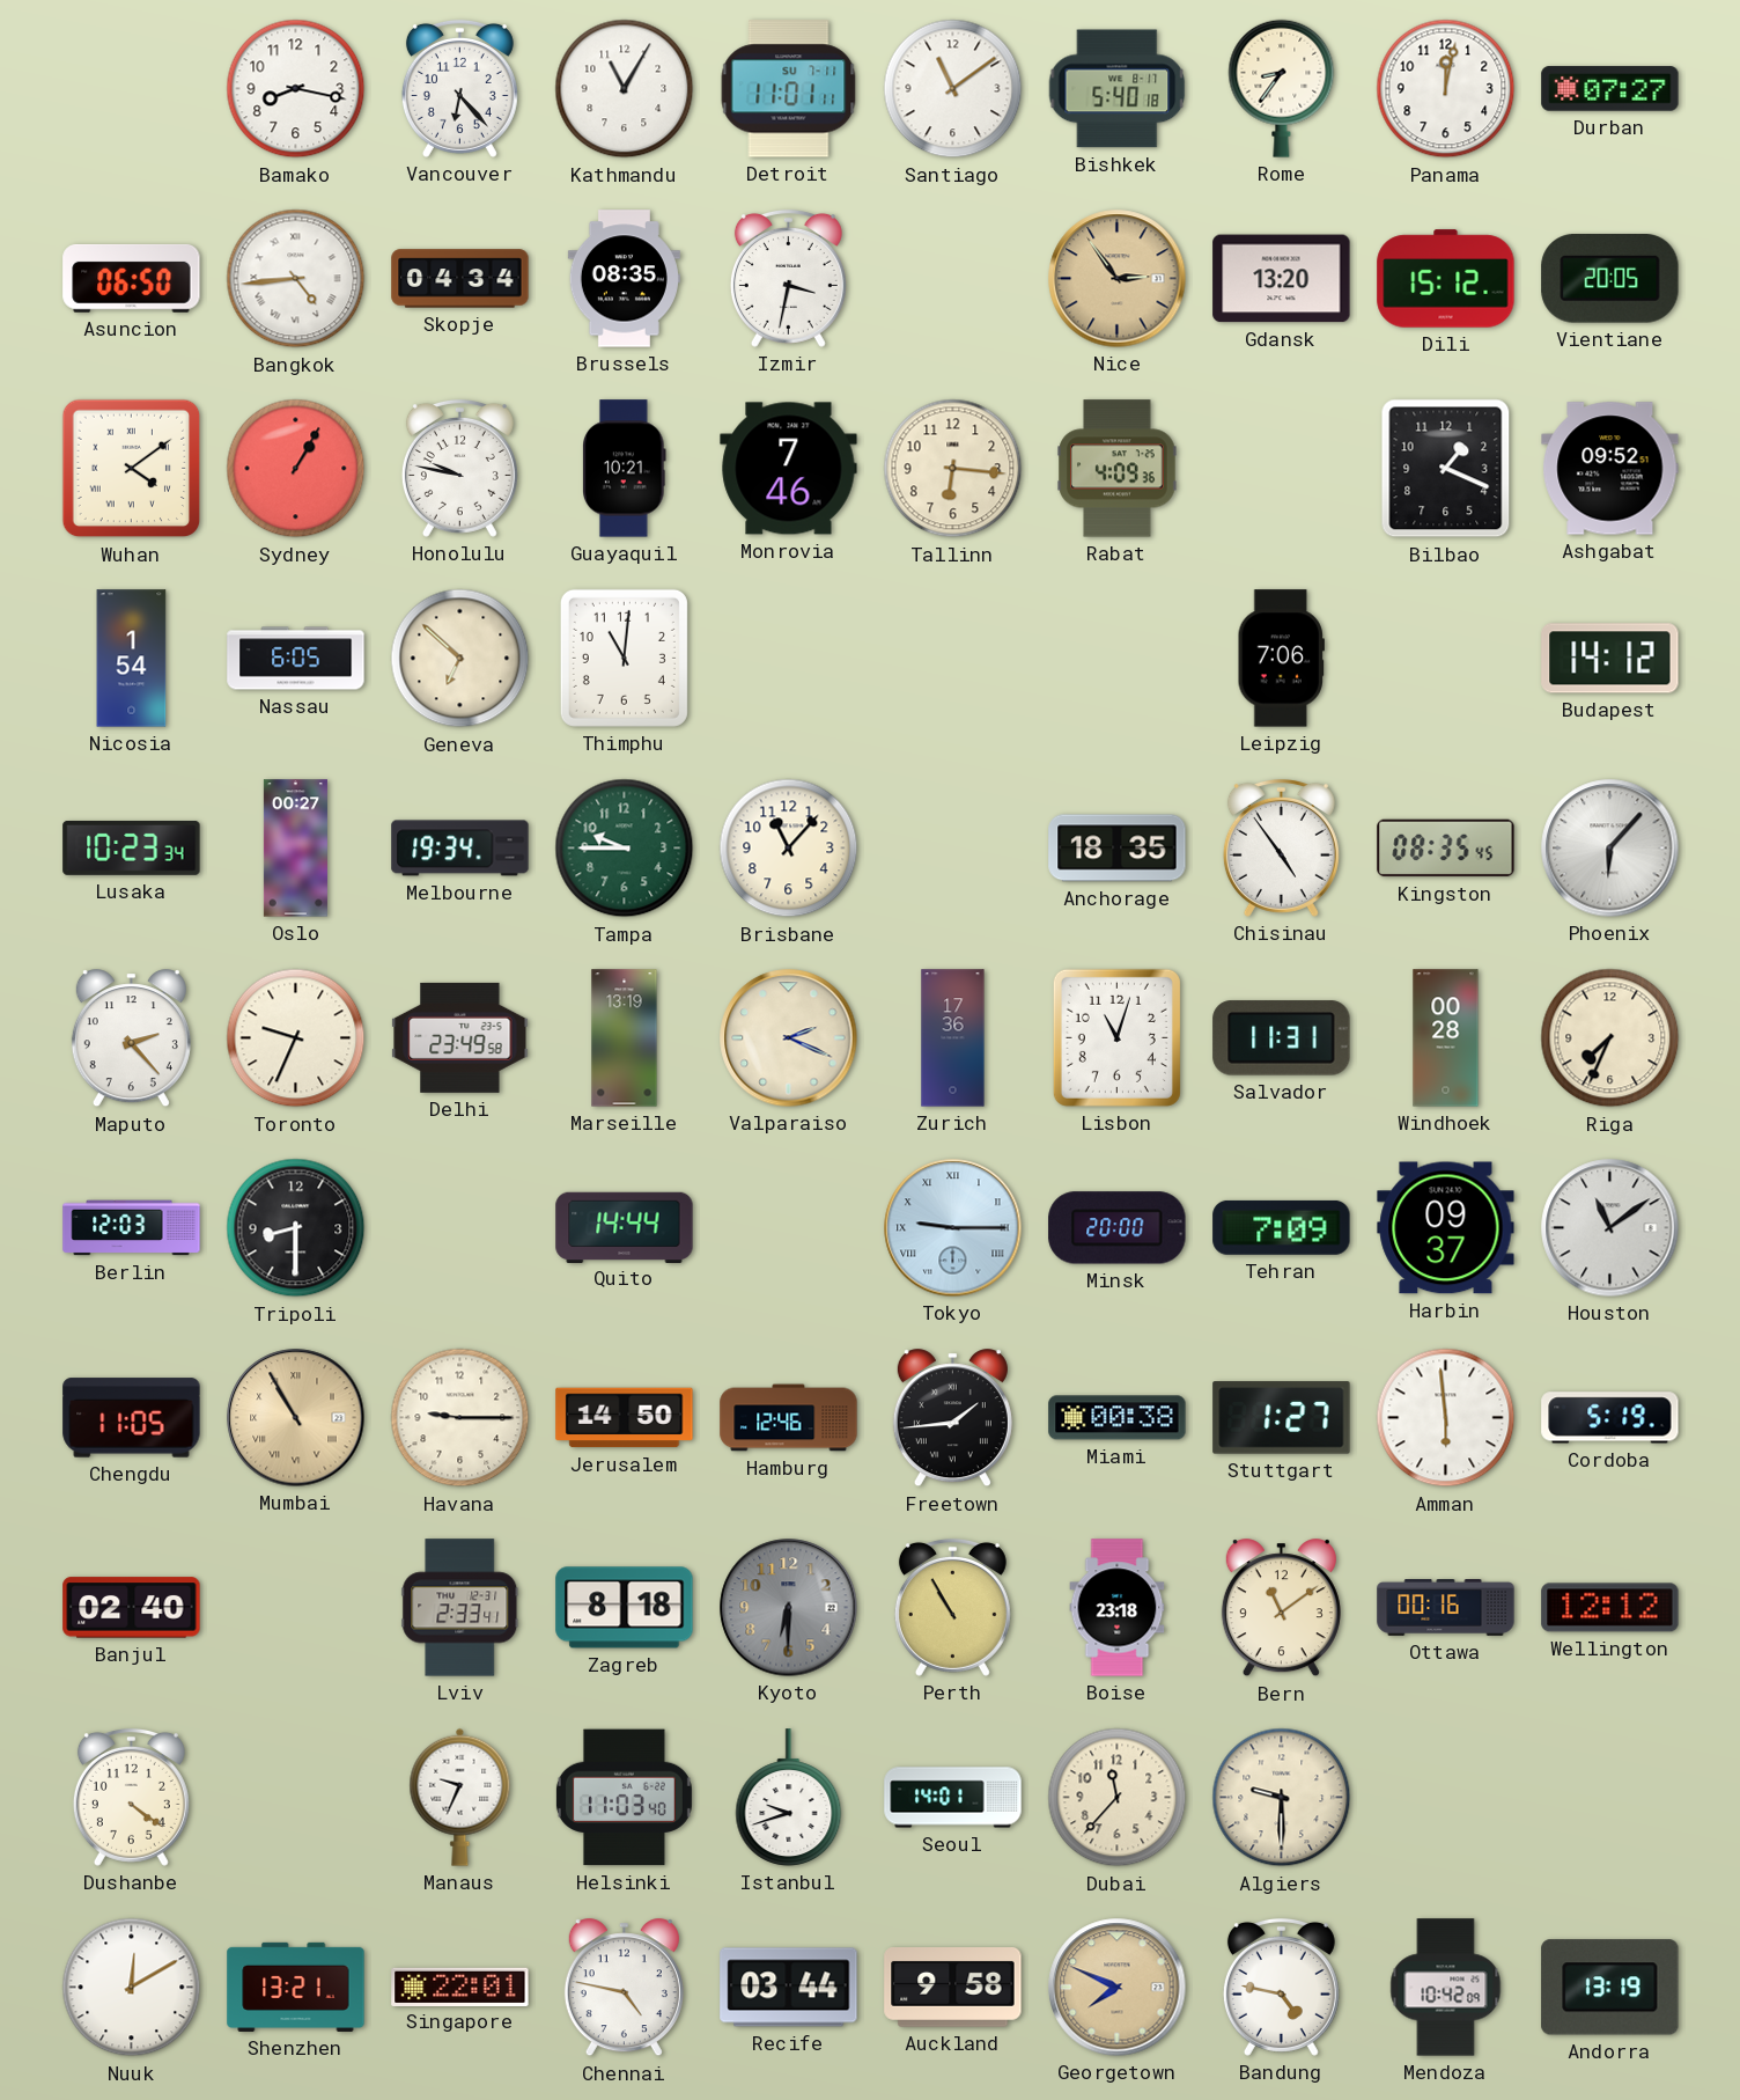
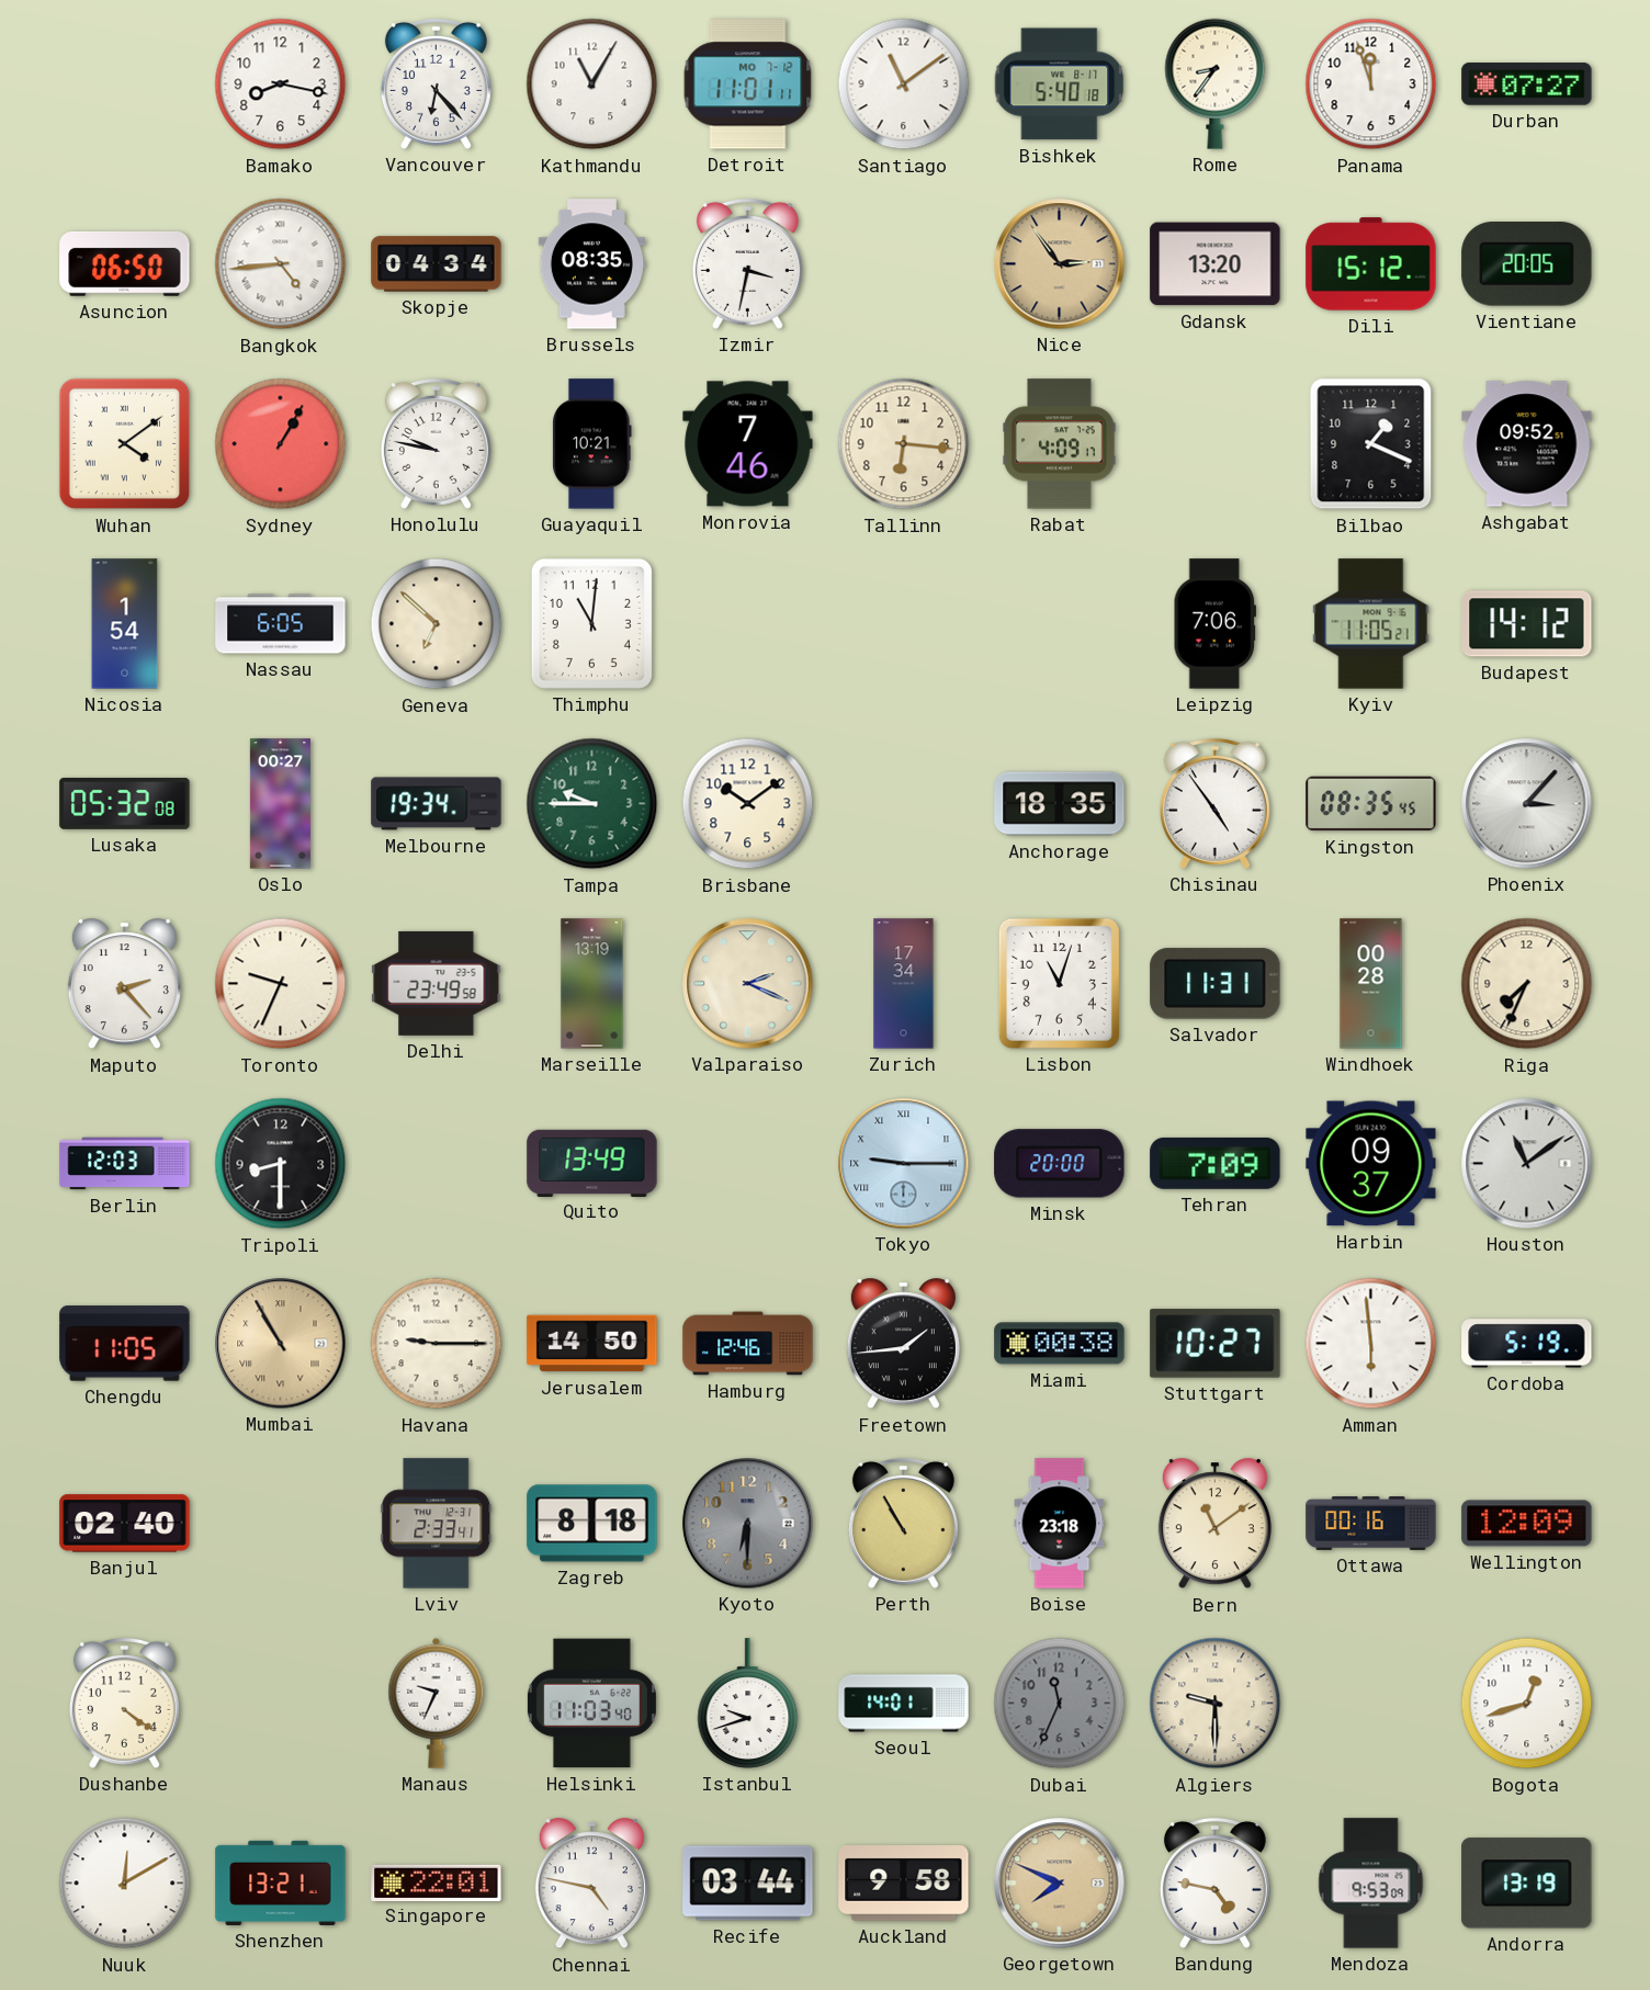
Detroit date: SU 7-11 -> MO 7-12 (748, 84)
Panama: 12:02 -> 11:57 (1371, 84)
Rabat: 4:09:36 -> 4:09:17 (1060, 444)
Kyiv: none -> 11:05 (1371, 624)
Lusaka: 10:23 -> 05:32 (125, 803)
Brisbane: 11:07 -> 10:09 (748, 804)
Phoenix: 6:07 -> 3:07 (1527, 804)
Zurich: 17:36 -> 17:34 (904, 984)
Quito: 14:44 -> 13:49 (592, 1163)
Stuttgart: 1:27 -> 10:27 (1216, 1344)
Wellington: 12:12 -> 12:09 (1527, 1524)
Dubai: 11:37 -> 11:34 (1060, 1704)
Dubai dial: cream -> grey (1060, 1704)
Bogota: none -> 12:42 (1527, 1704)
Mendoza: 10:42 -> 9:53 (1371, 1884)
